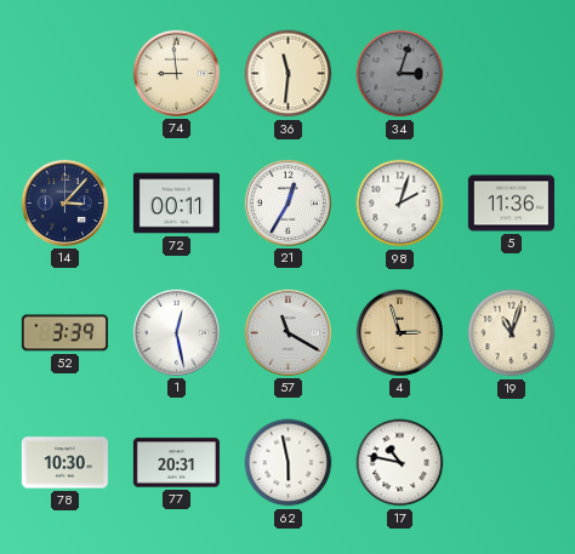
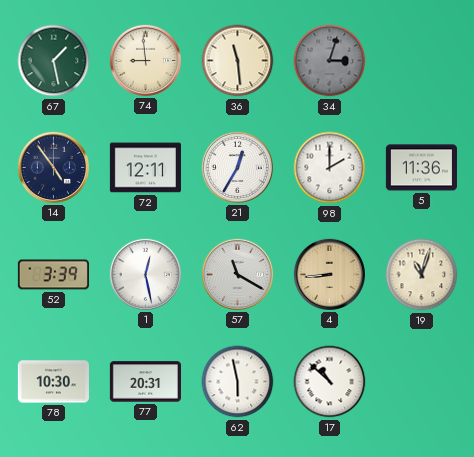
67: none -> 1:28 (54, 61)
36: 11:31 -> 11:29 (238, 61)
14: 3:07 -> 4:54 (53, 167)
72: 00:11 -> 12:11 (145, 168)
98: 2:03 -> 2:00 (330, 168)
4: 2:57 -> 8:44 (329, 274)
17: 10:47 -> 10:52 (330, 382)
